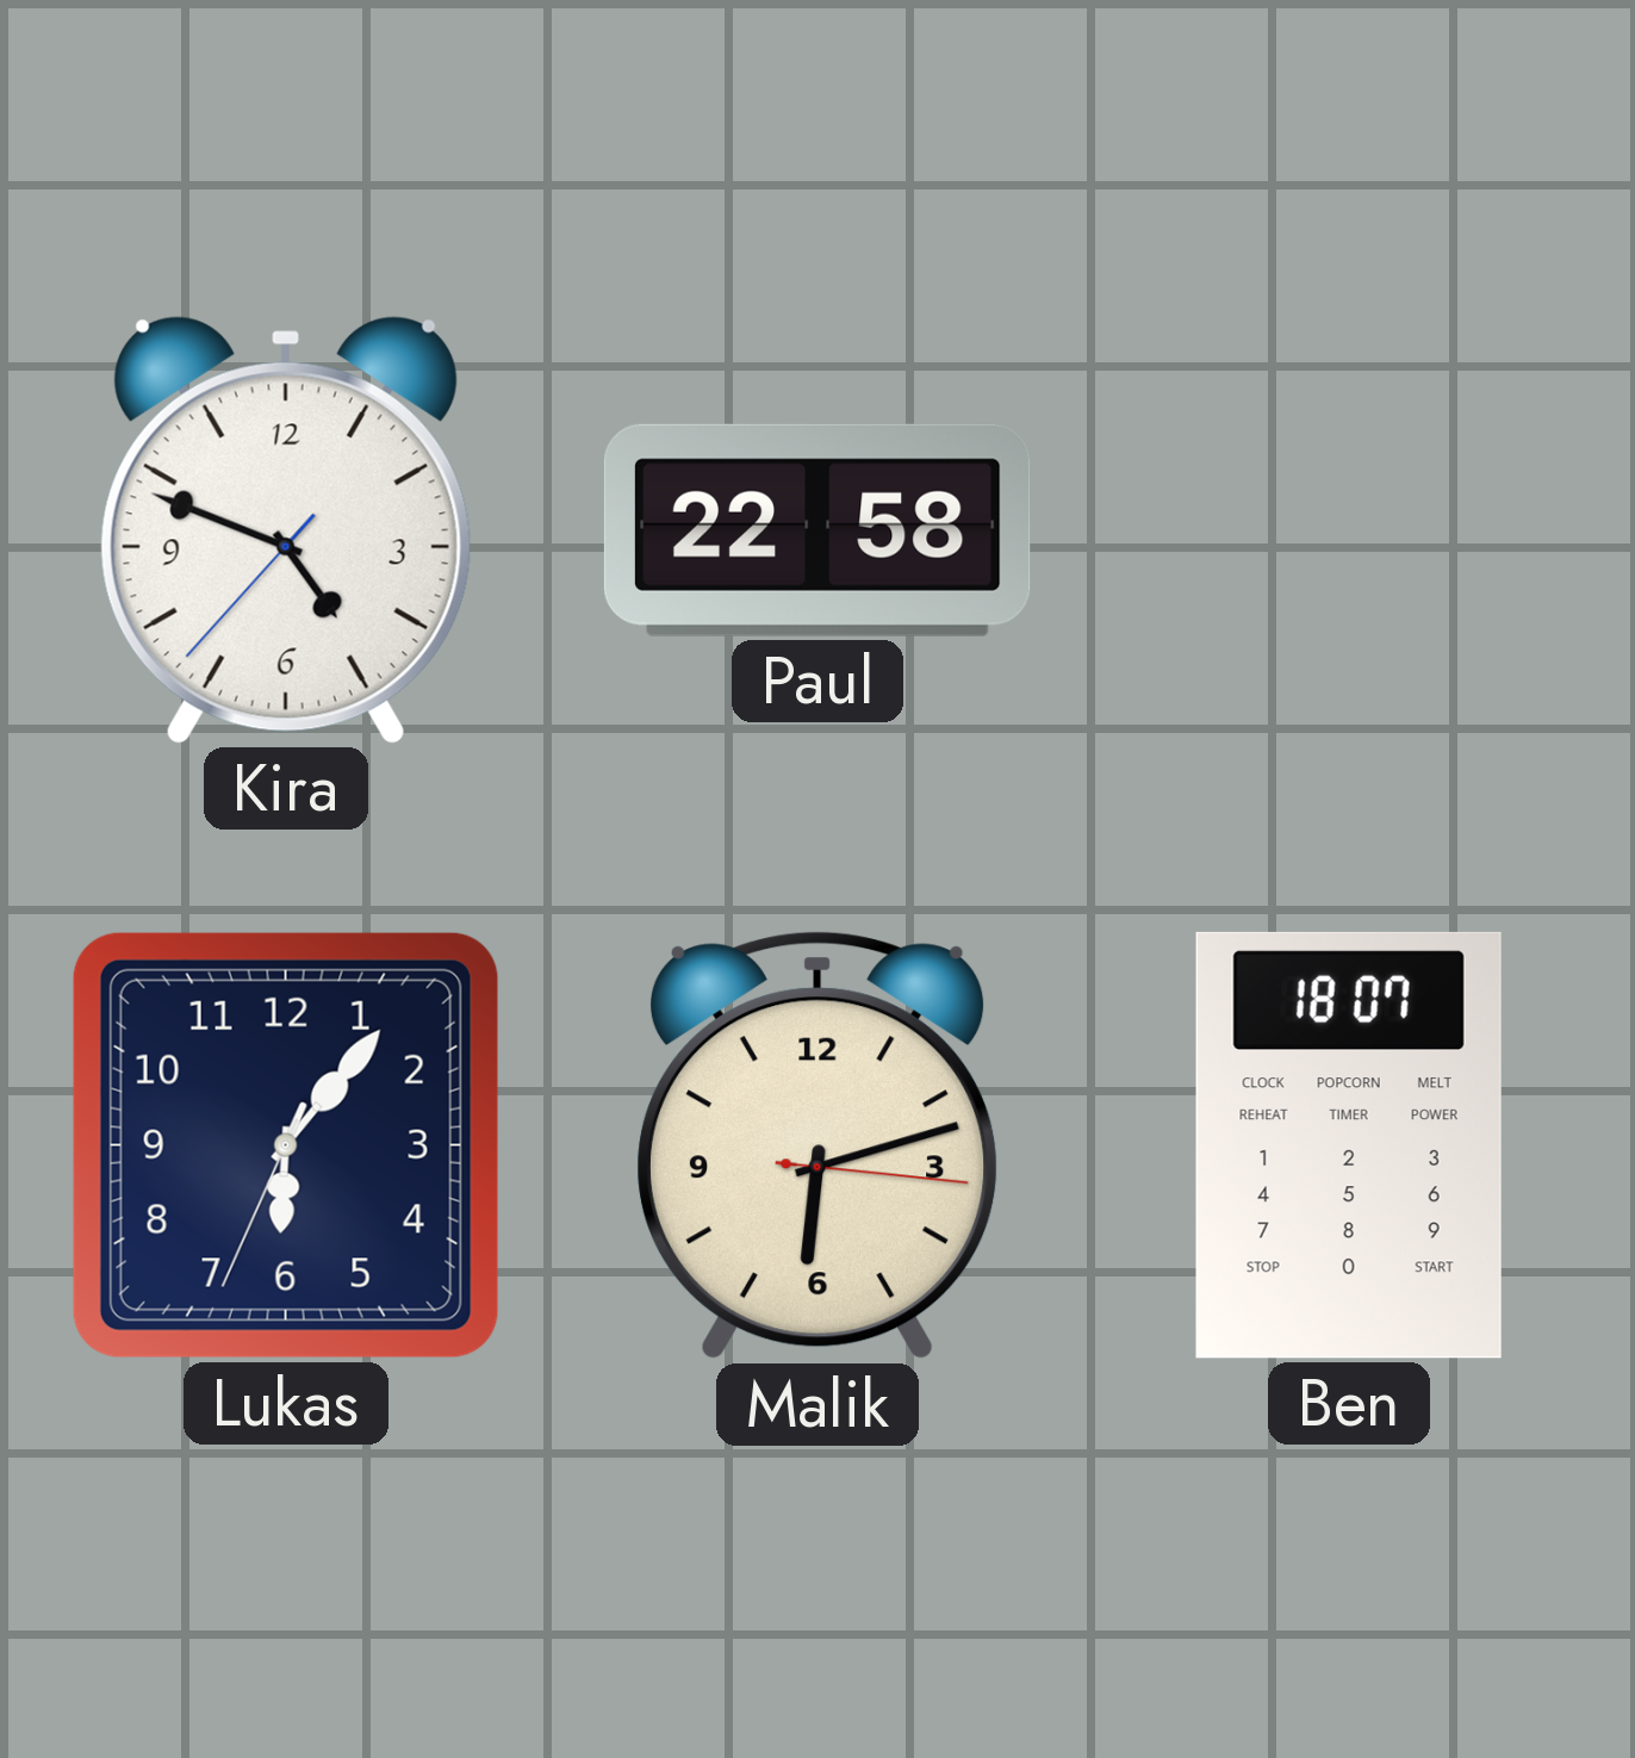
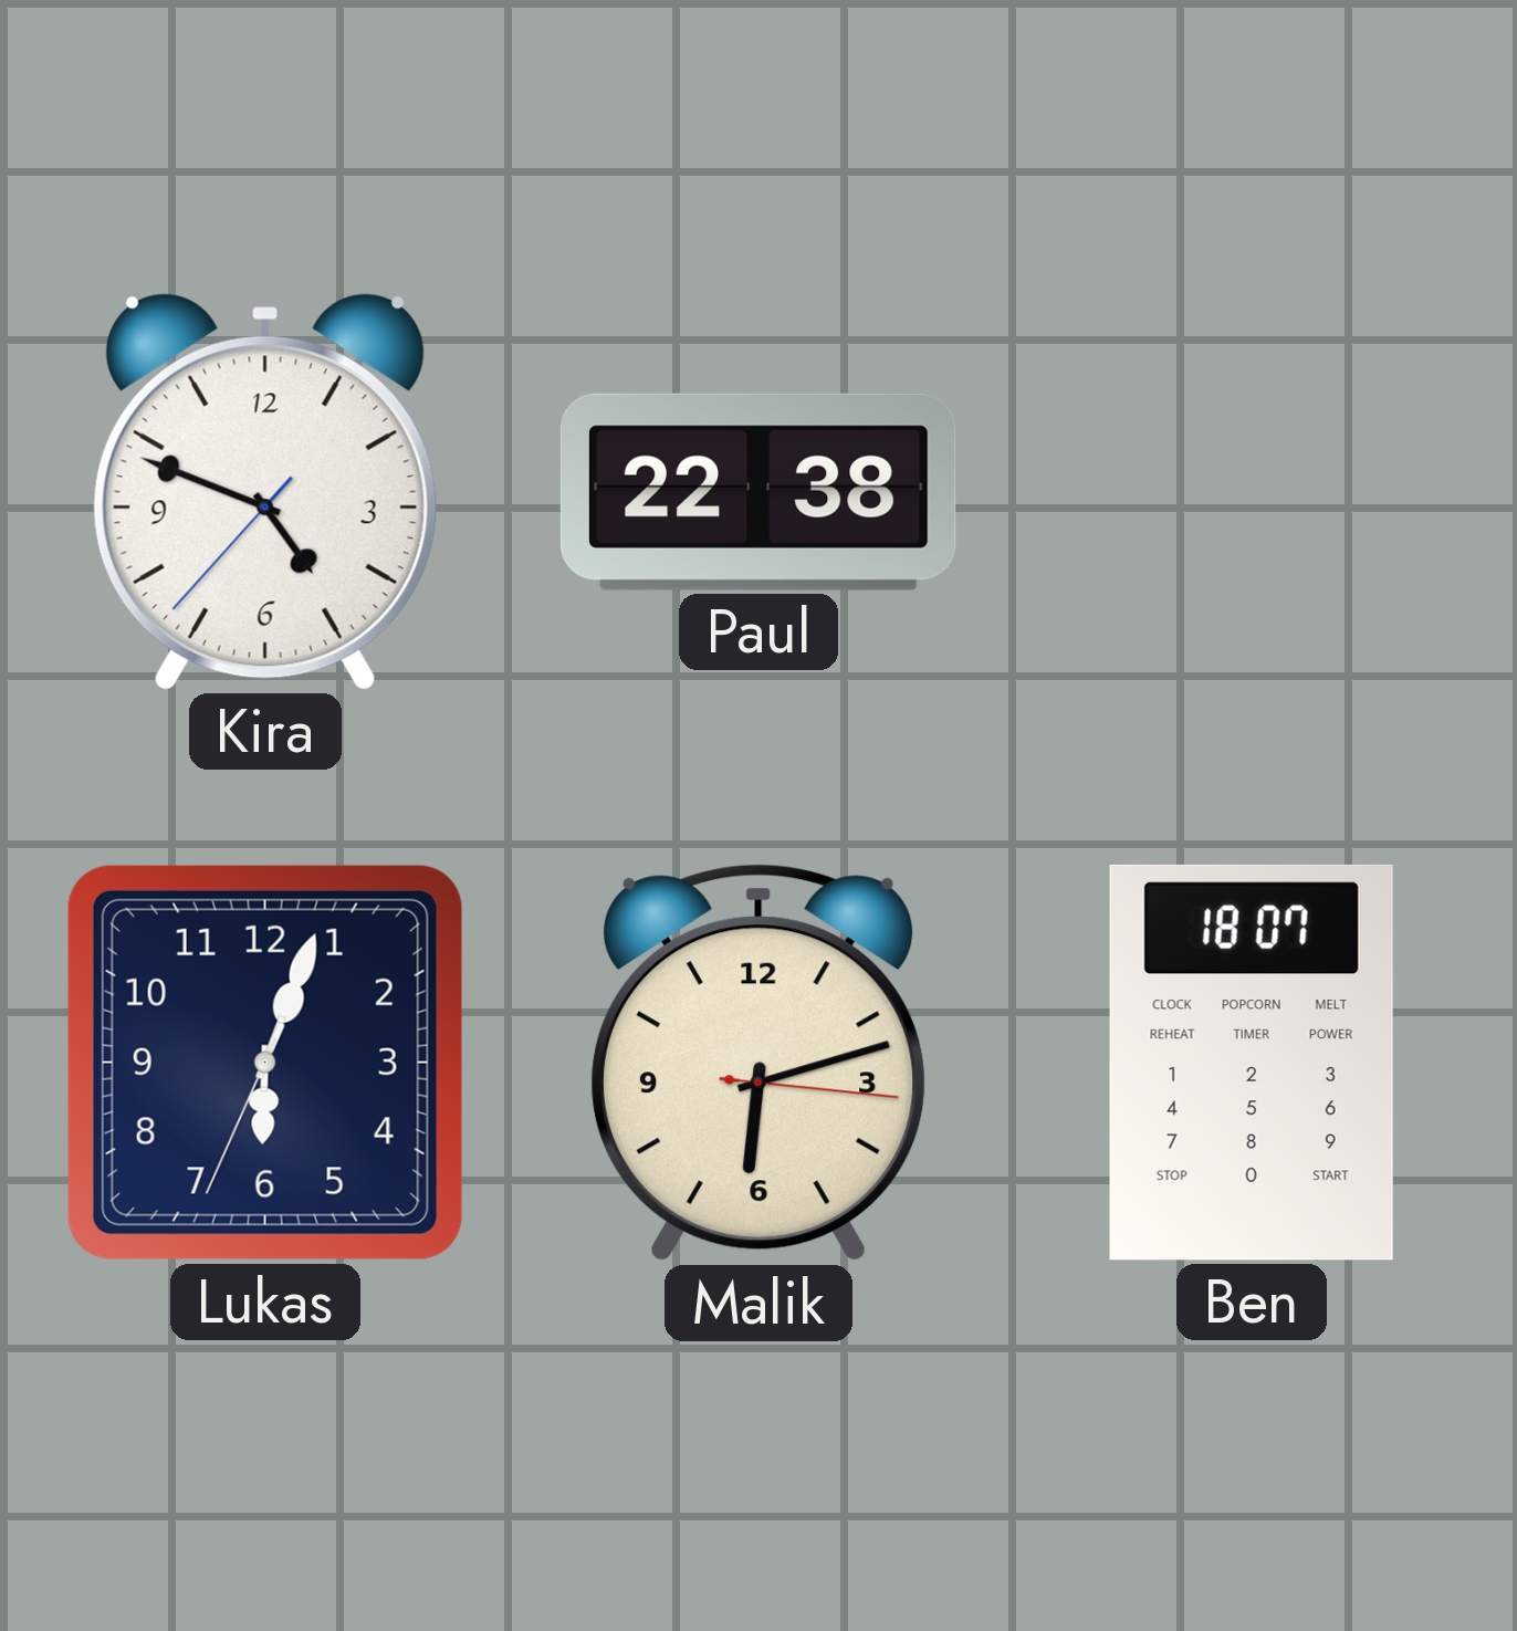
Paul: 22:58 -> 22:38 (758, 492)
Lukas: 6:06 -> 6:03 (265, 1063)
